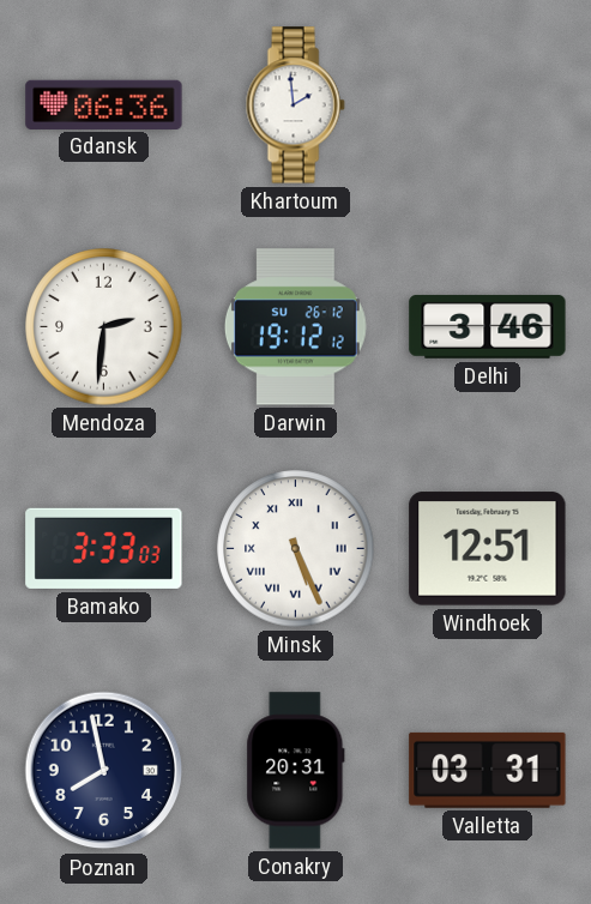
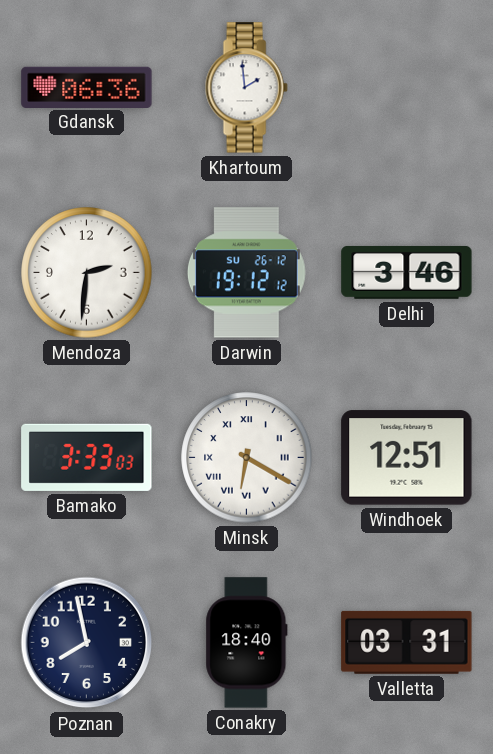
Minsk: 5:26 -> 6:20 (247, 458)
Conakry: 20:31 -> 18:40 (247, 643)
